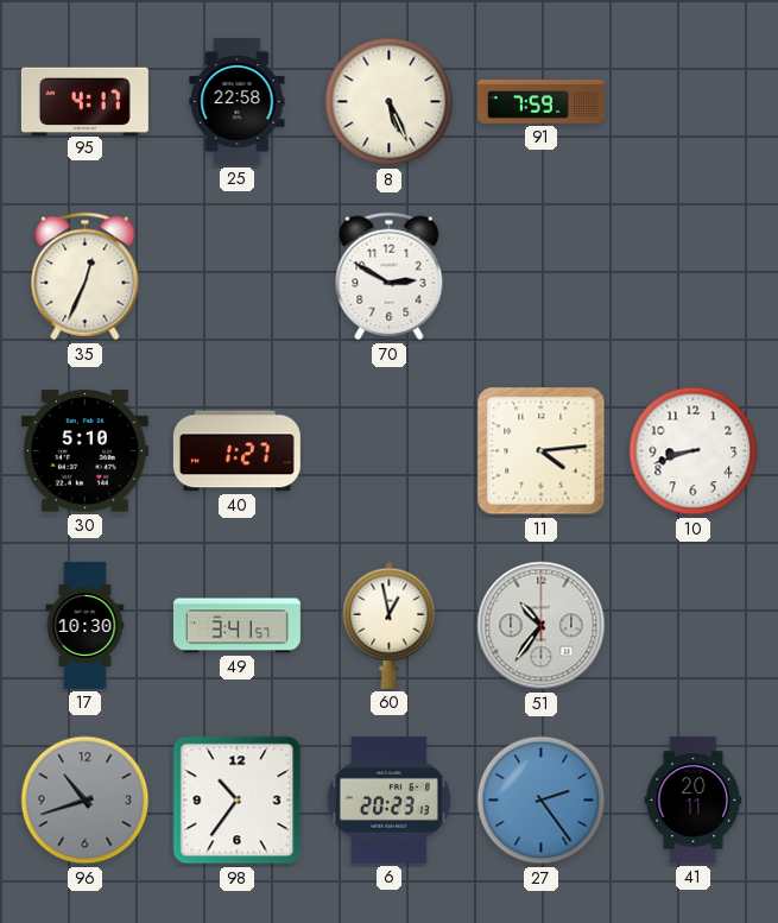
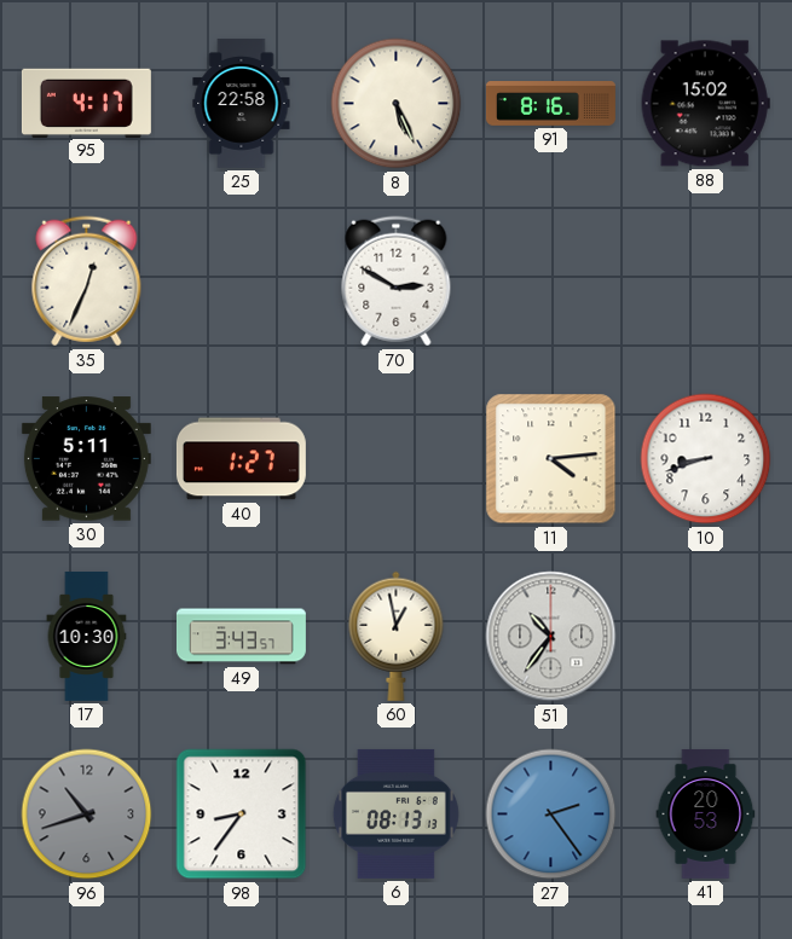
91: 7:59 -> 8:16 (550, 104)
88: none -> 15:02 (705, 104)
30: 5:10 -> 5:11 (86, 459)
49: 3:41 -> 3:43 (241, 637)
98: 10:36 -> 8:36 (242, 815)
6: 20:23 -> 08:13 (395, 813)
41: 20:11 -> 20:53 (706, 813)
